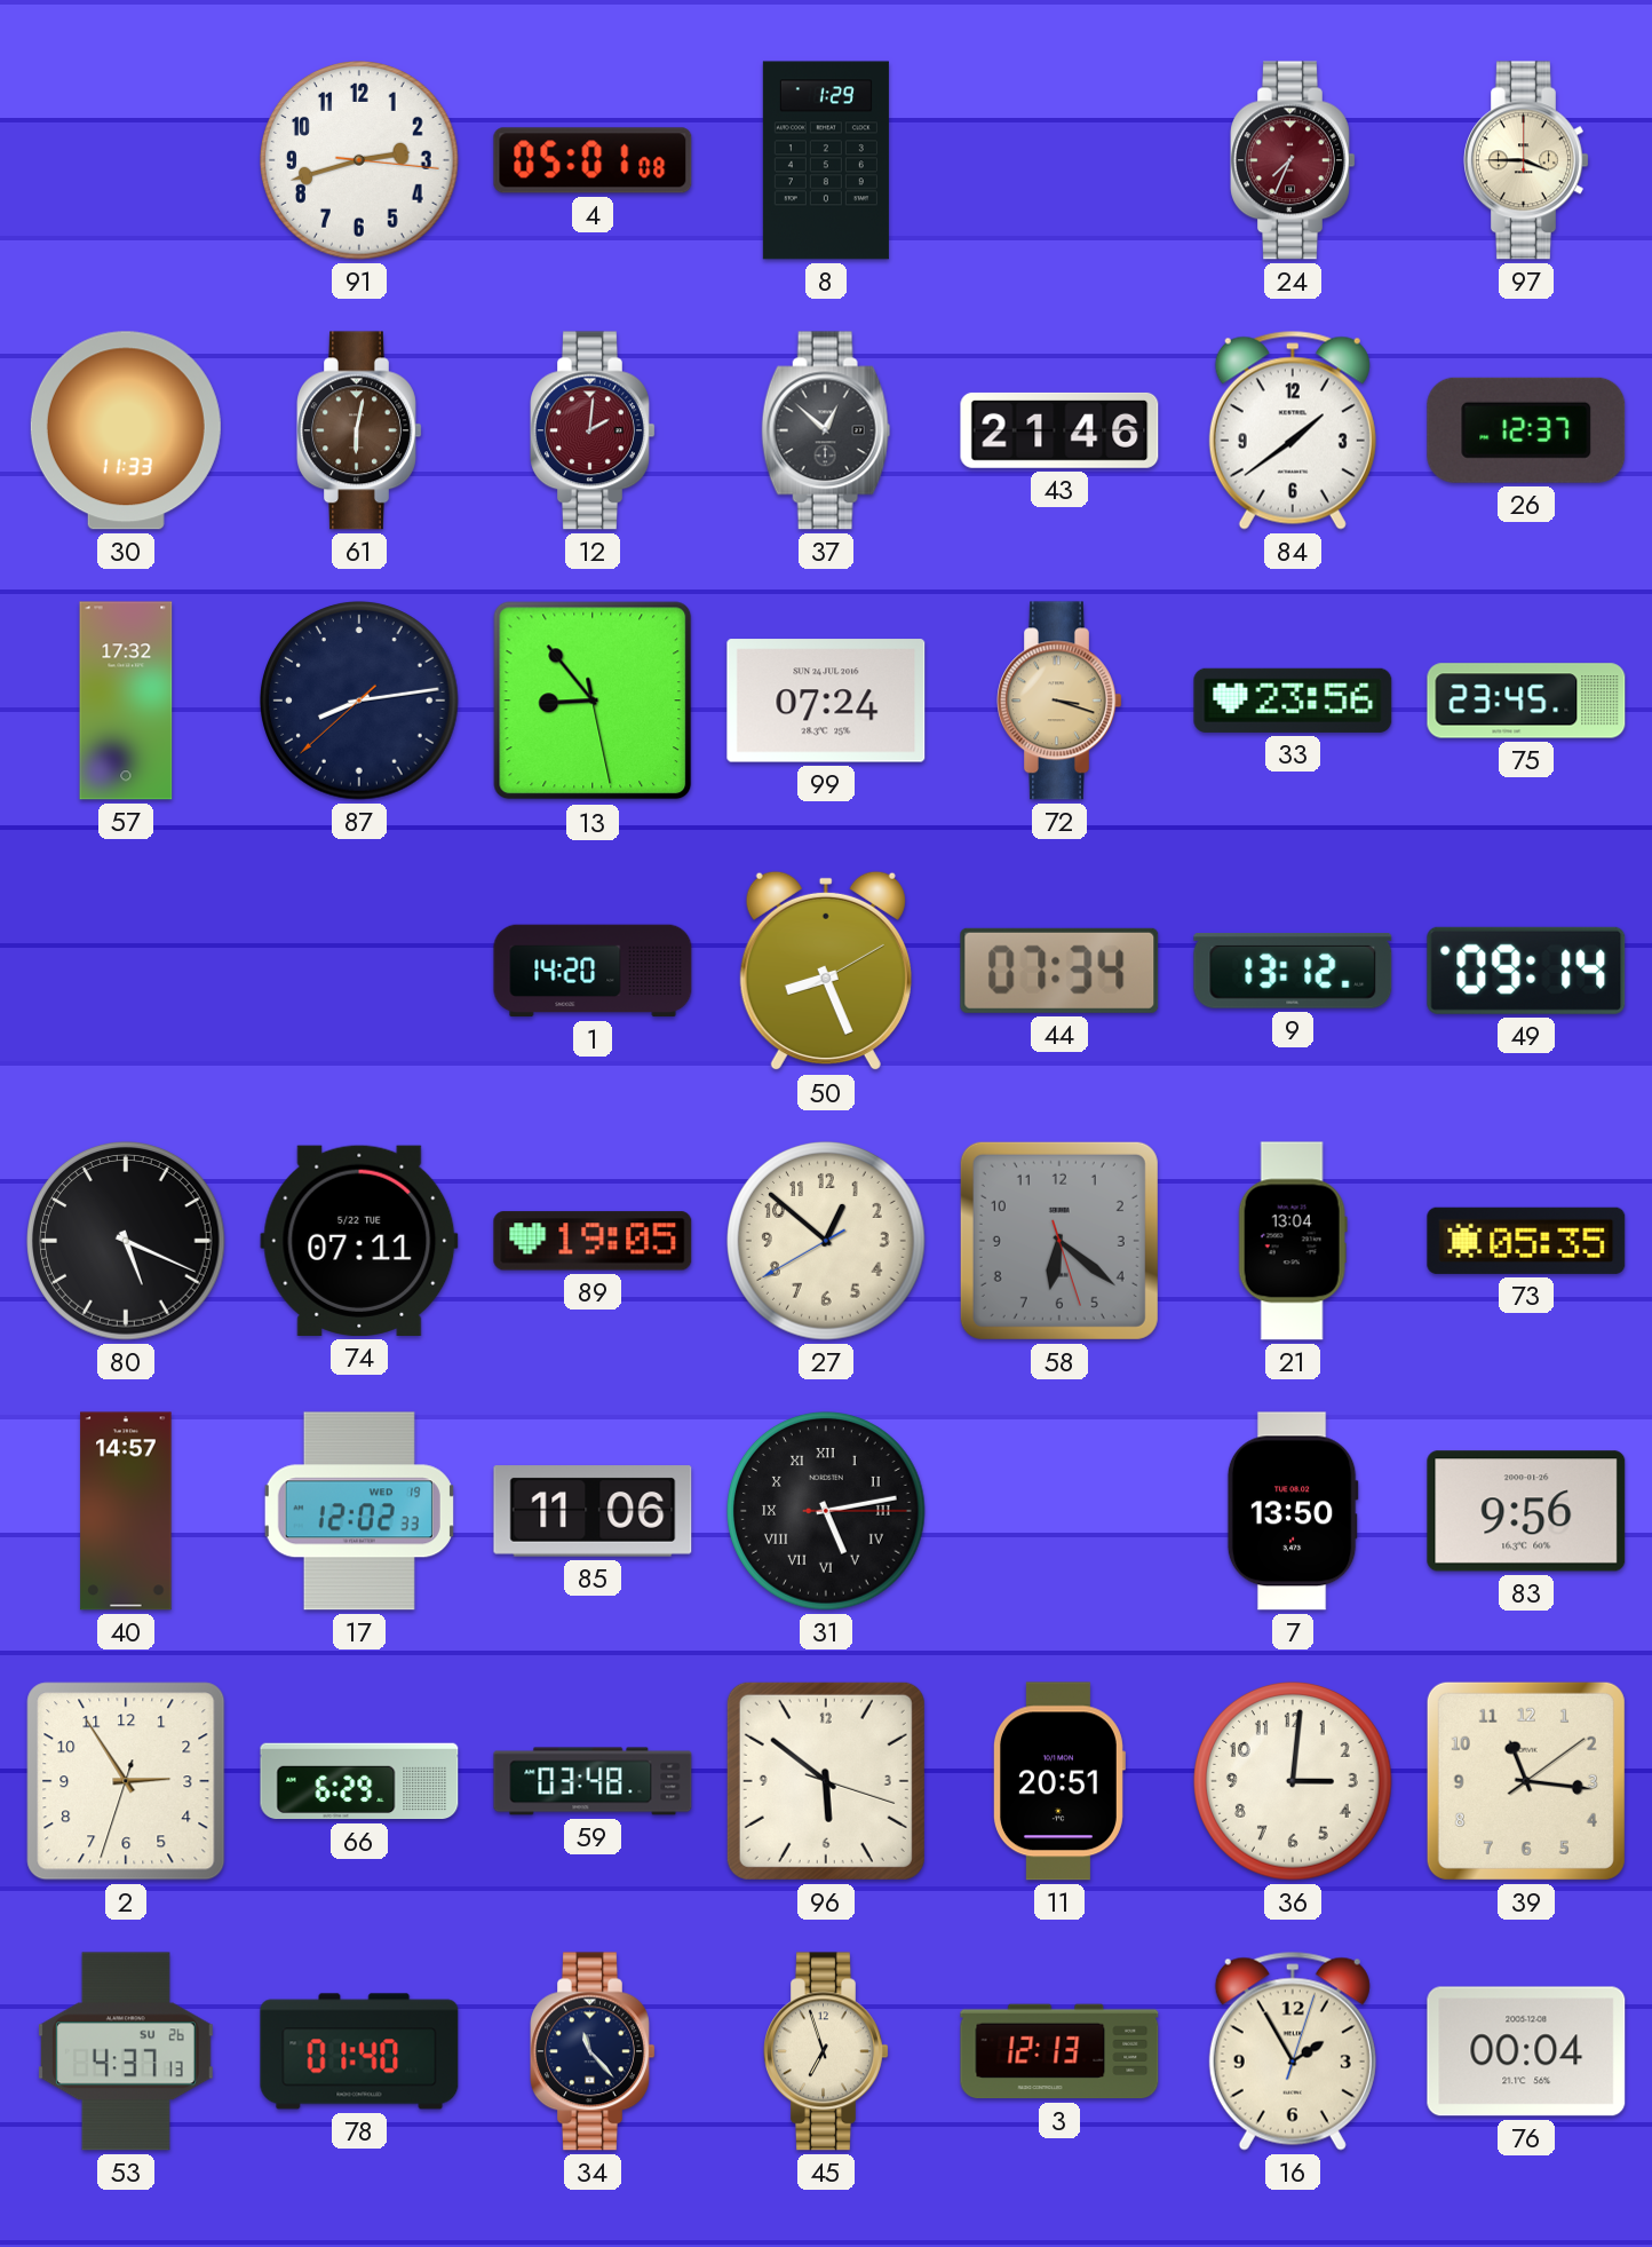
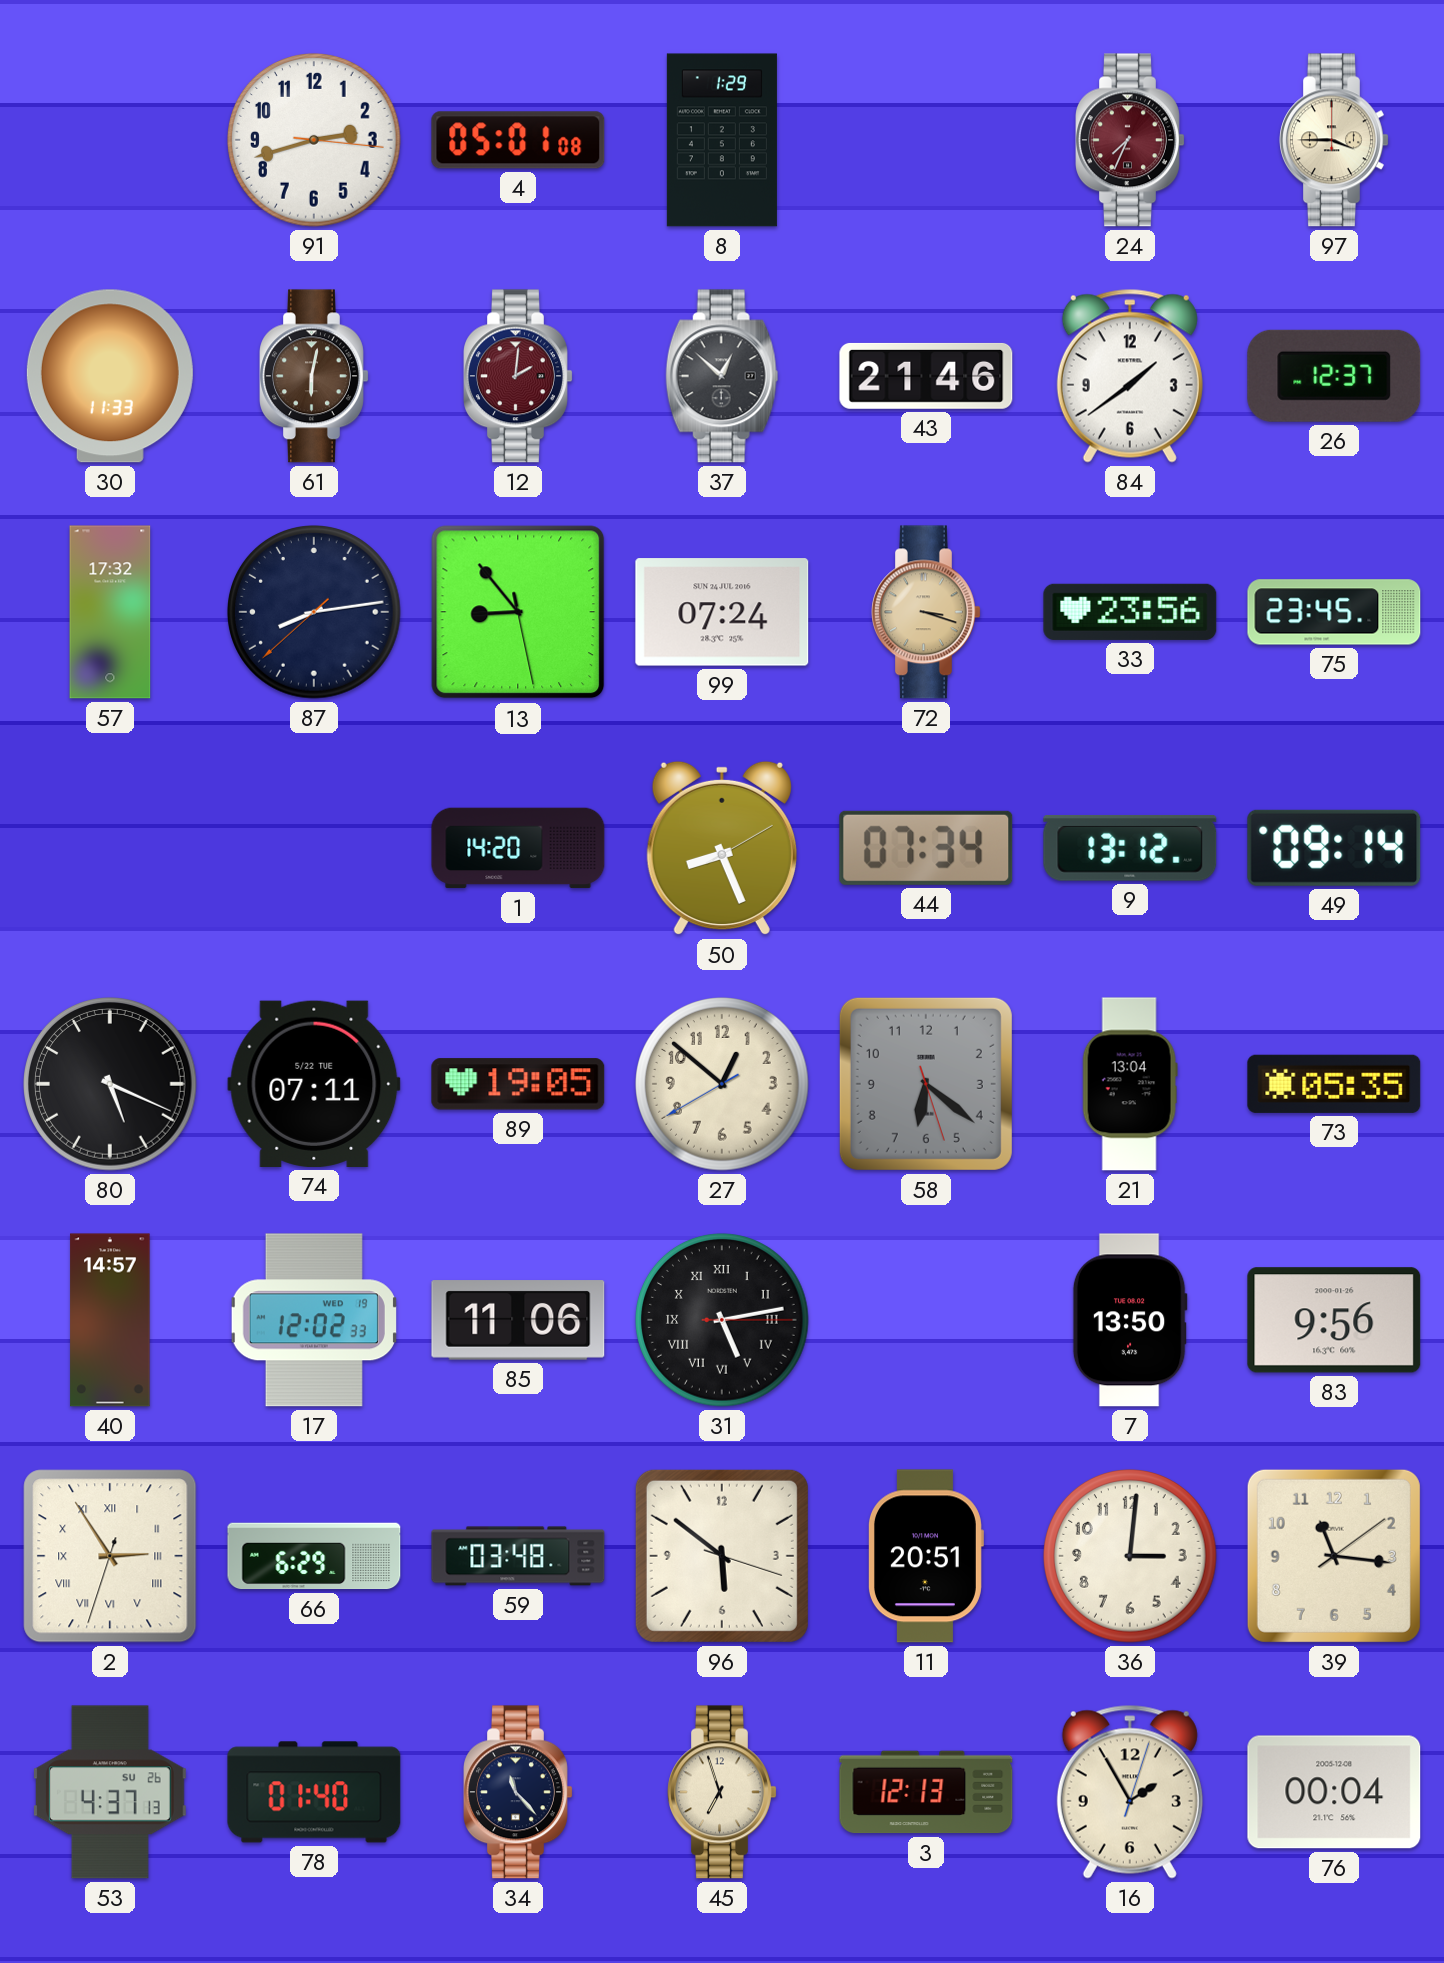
2 numerals: Arabic -> Roman (110, 1556)
